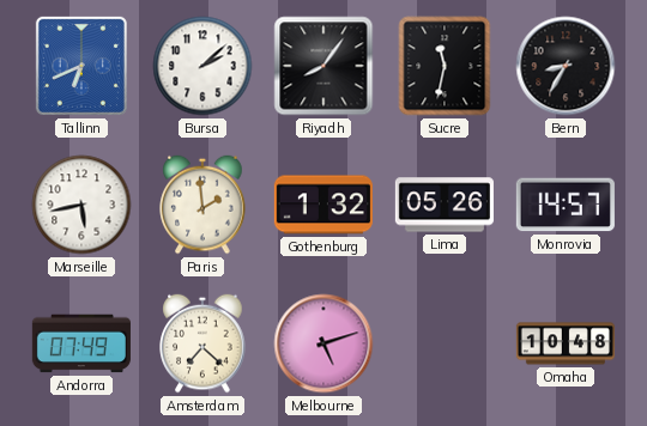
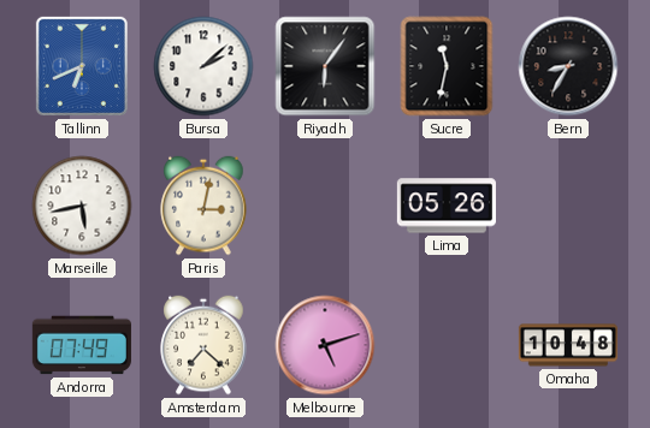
Riyadh: 8:06 -> 6:06 (325, 66)
Paris: 1:59 -> 3:02 (203, 206)
Gothenburg: 1:32 -> none (323, 205)
Monrovia: 14:57 -> none (566, 205)
